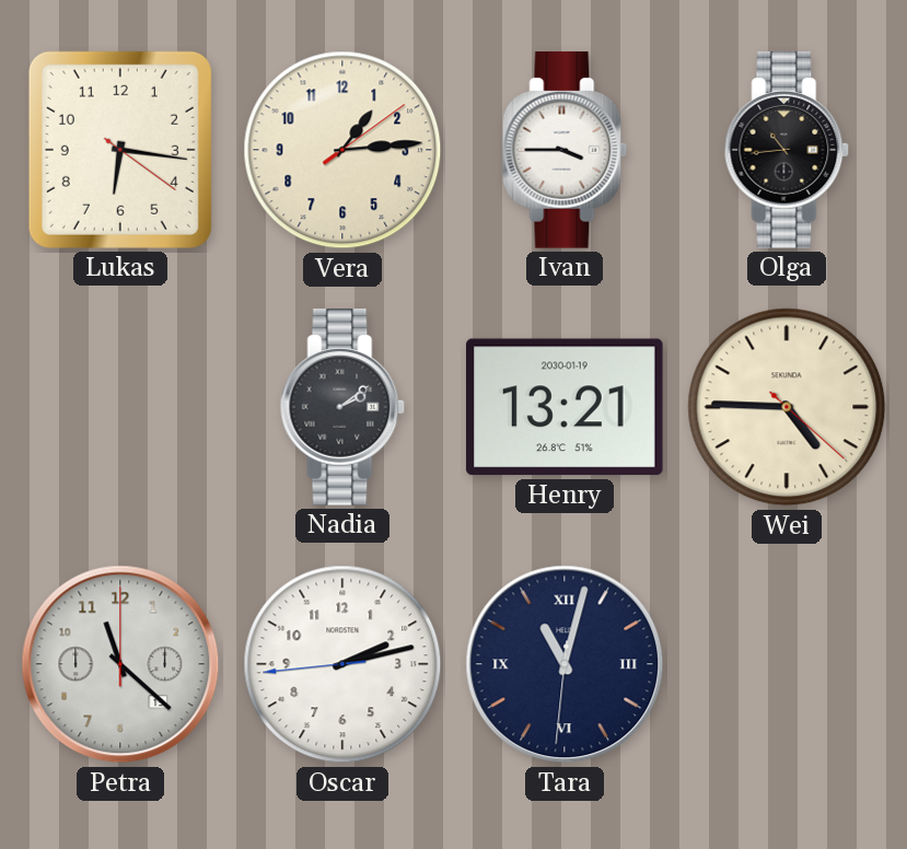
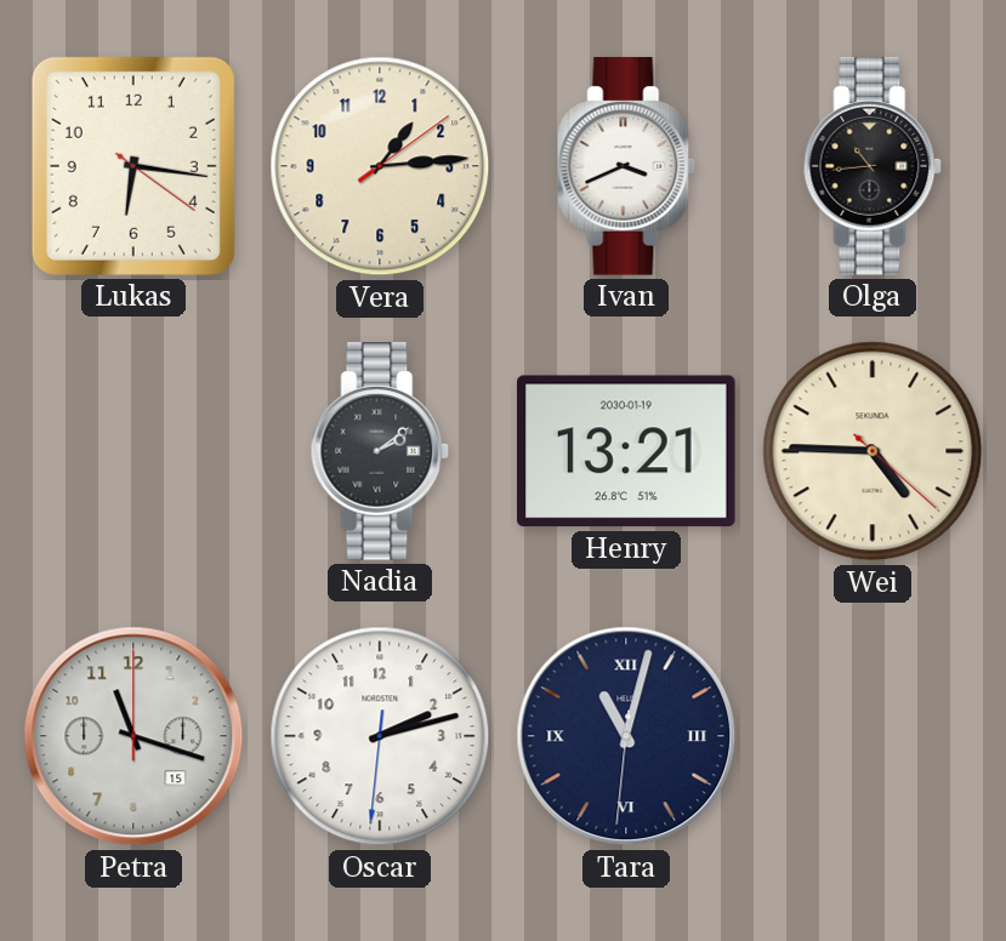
Ivan: 3:45 -> 3:41 (626, 166)
Petra: 11:22 -> 11:18 (133, 736)
Oscar: 2:12:44 -> 2:12:31 (380, 736)
